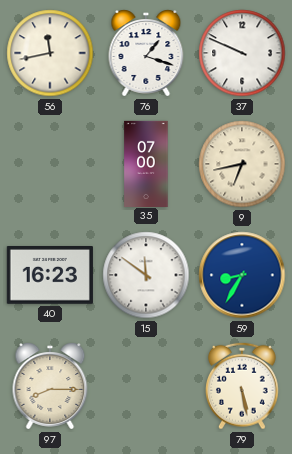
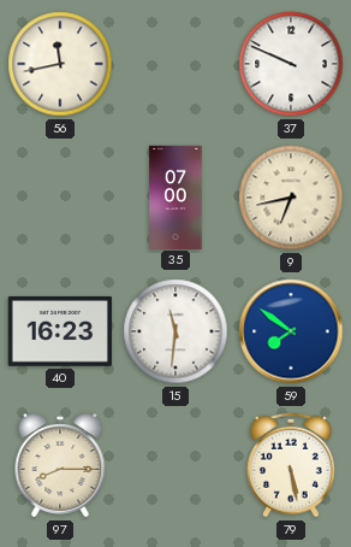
76: 1:18 -> none (146, 53)
15: 11:51 -> 11:31 (175, 331)
59: 8:35 -> 7:51 (291, 331)
